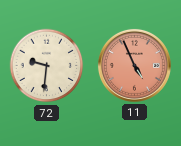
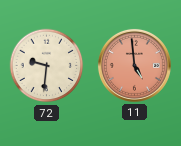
11: 4:56 -> 4:59 (134, 65)
